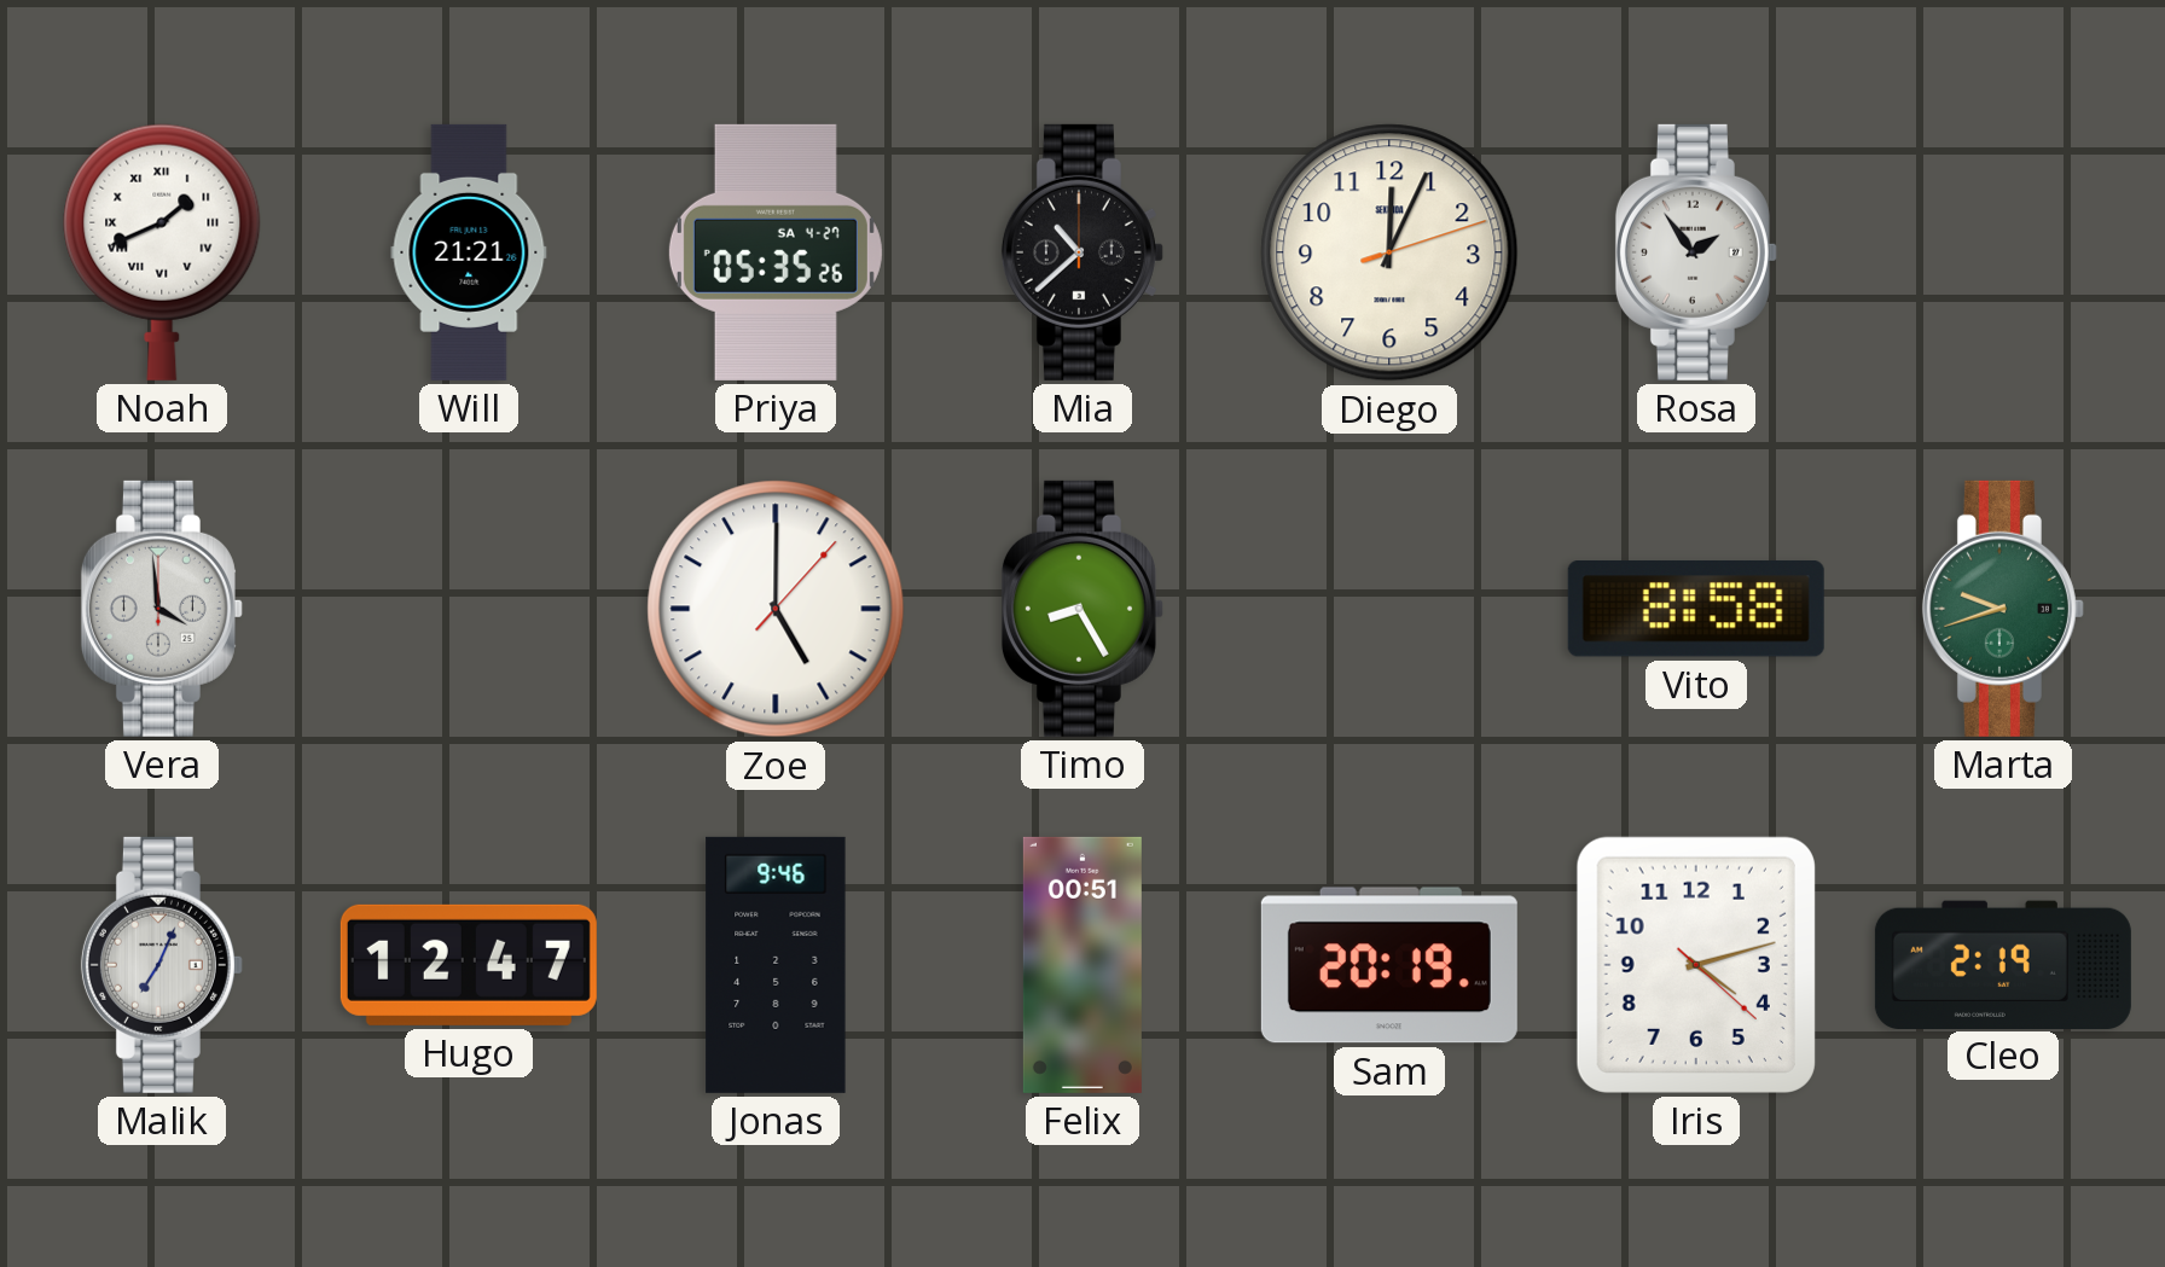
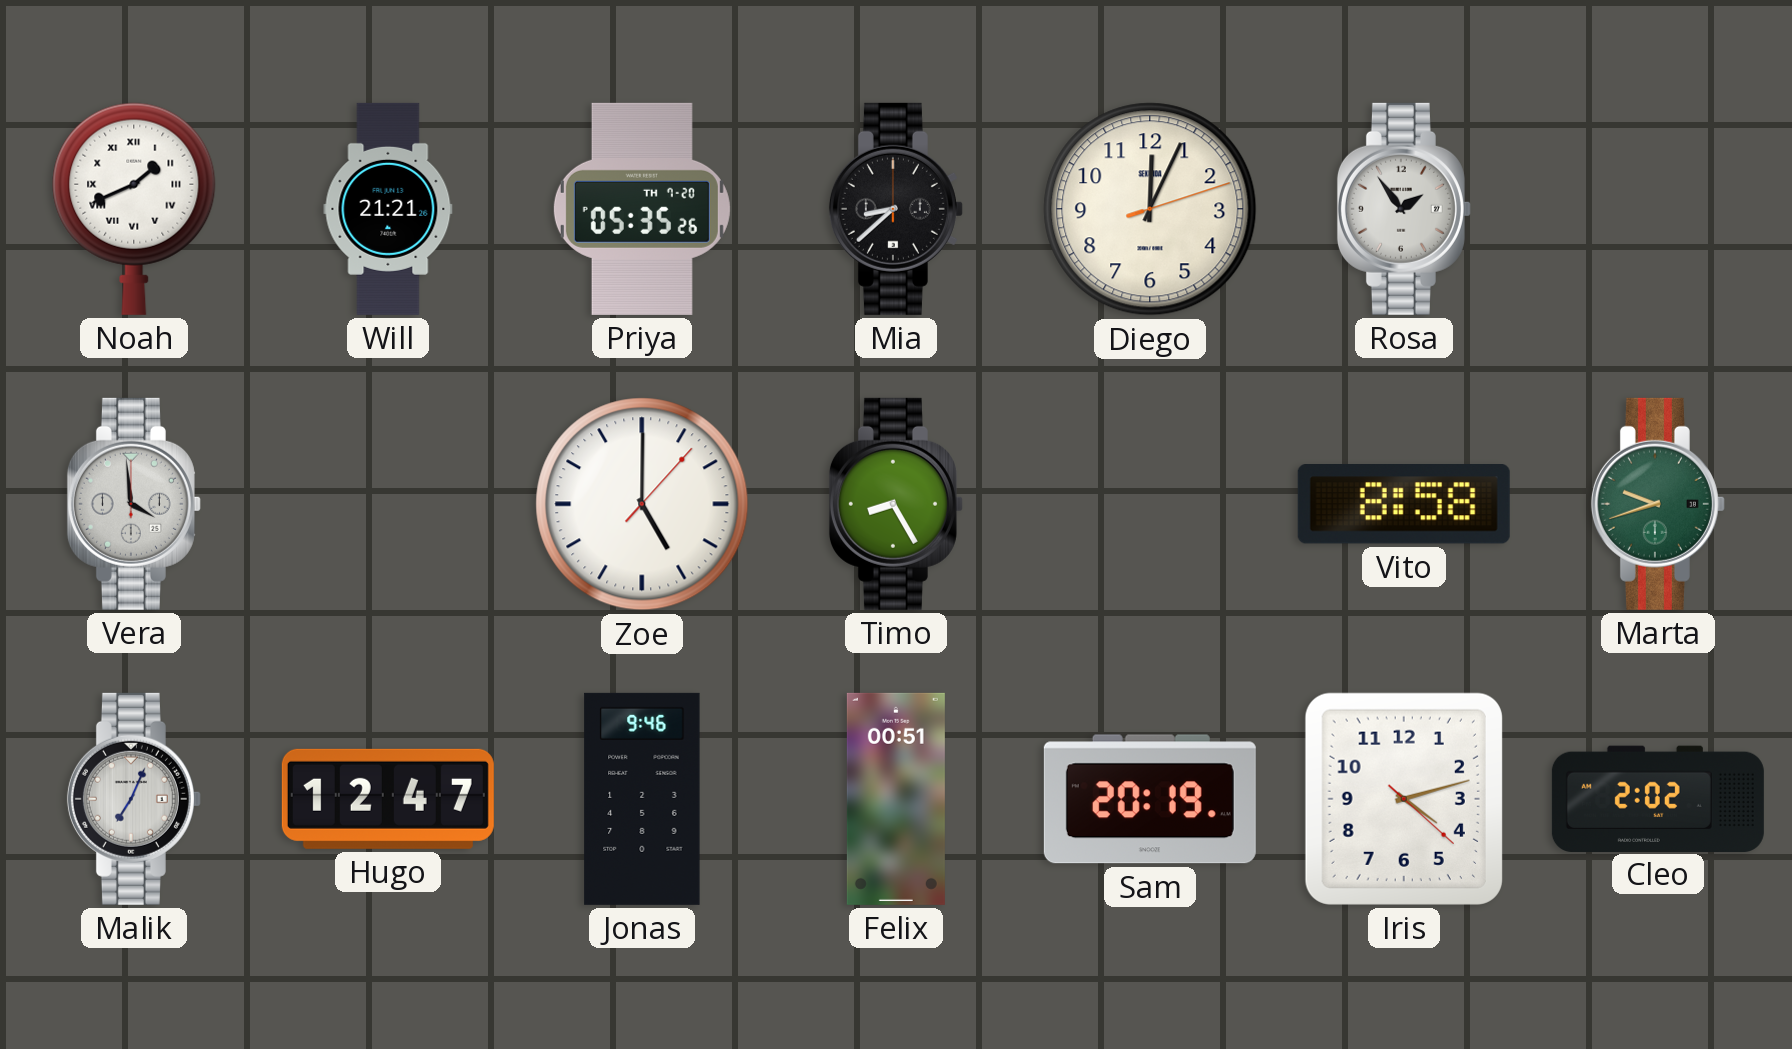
Priya date: SA 4-27 -> TH 7-20 (642, 209)
Mia: 10:38 -> 8:38 (896, 209)
Cleo: 2:19 -> 2:02 (1658, 798)
